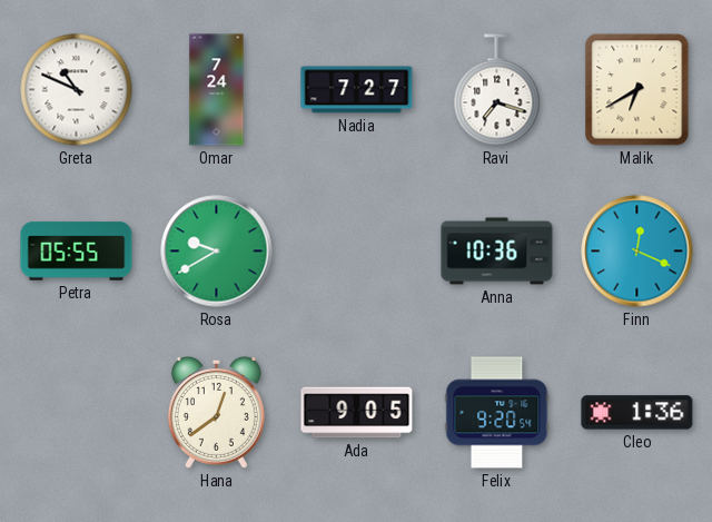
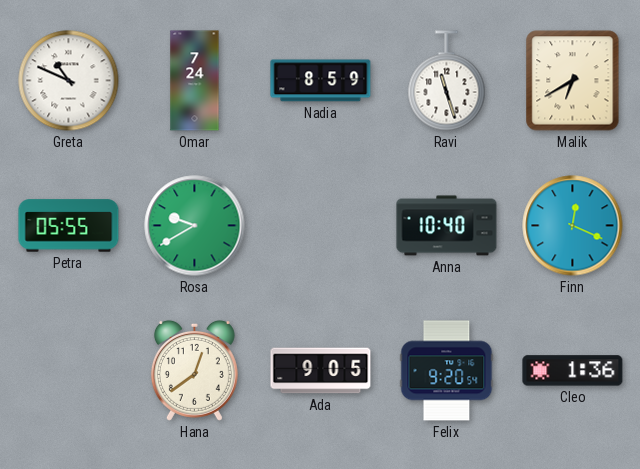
Nadia: 7:27 -> 8:59 (321, 81)
Ravi: 7:18 -> 11:27 (447, 81)
Anna: 10:36 -> 10:40 (447, 226)
